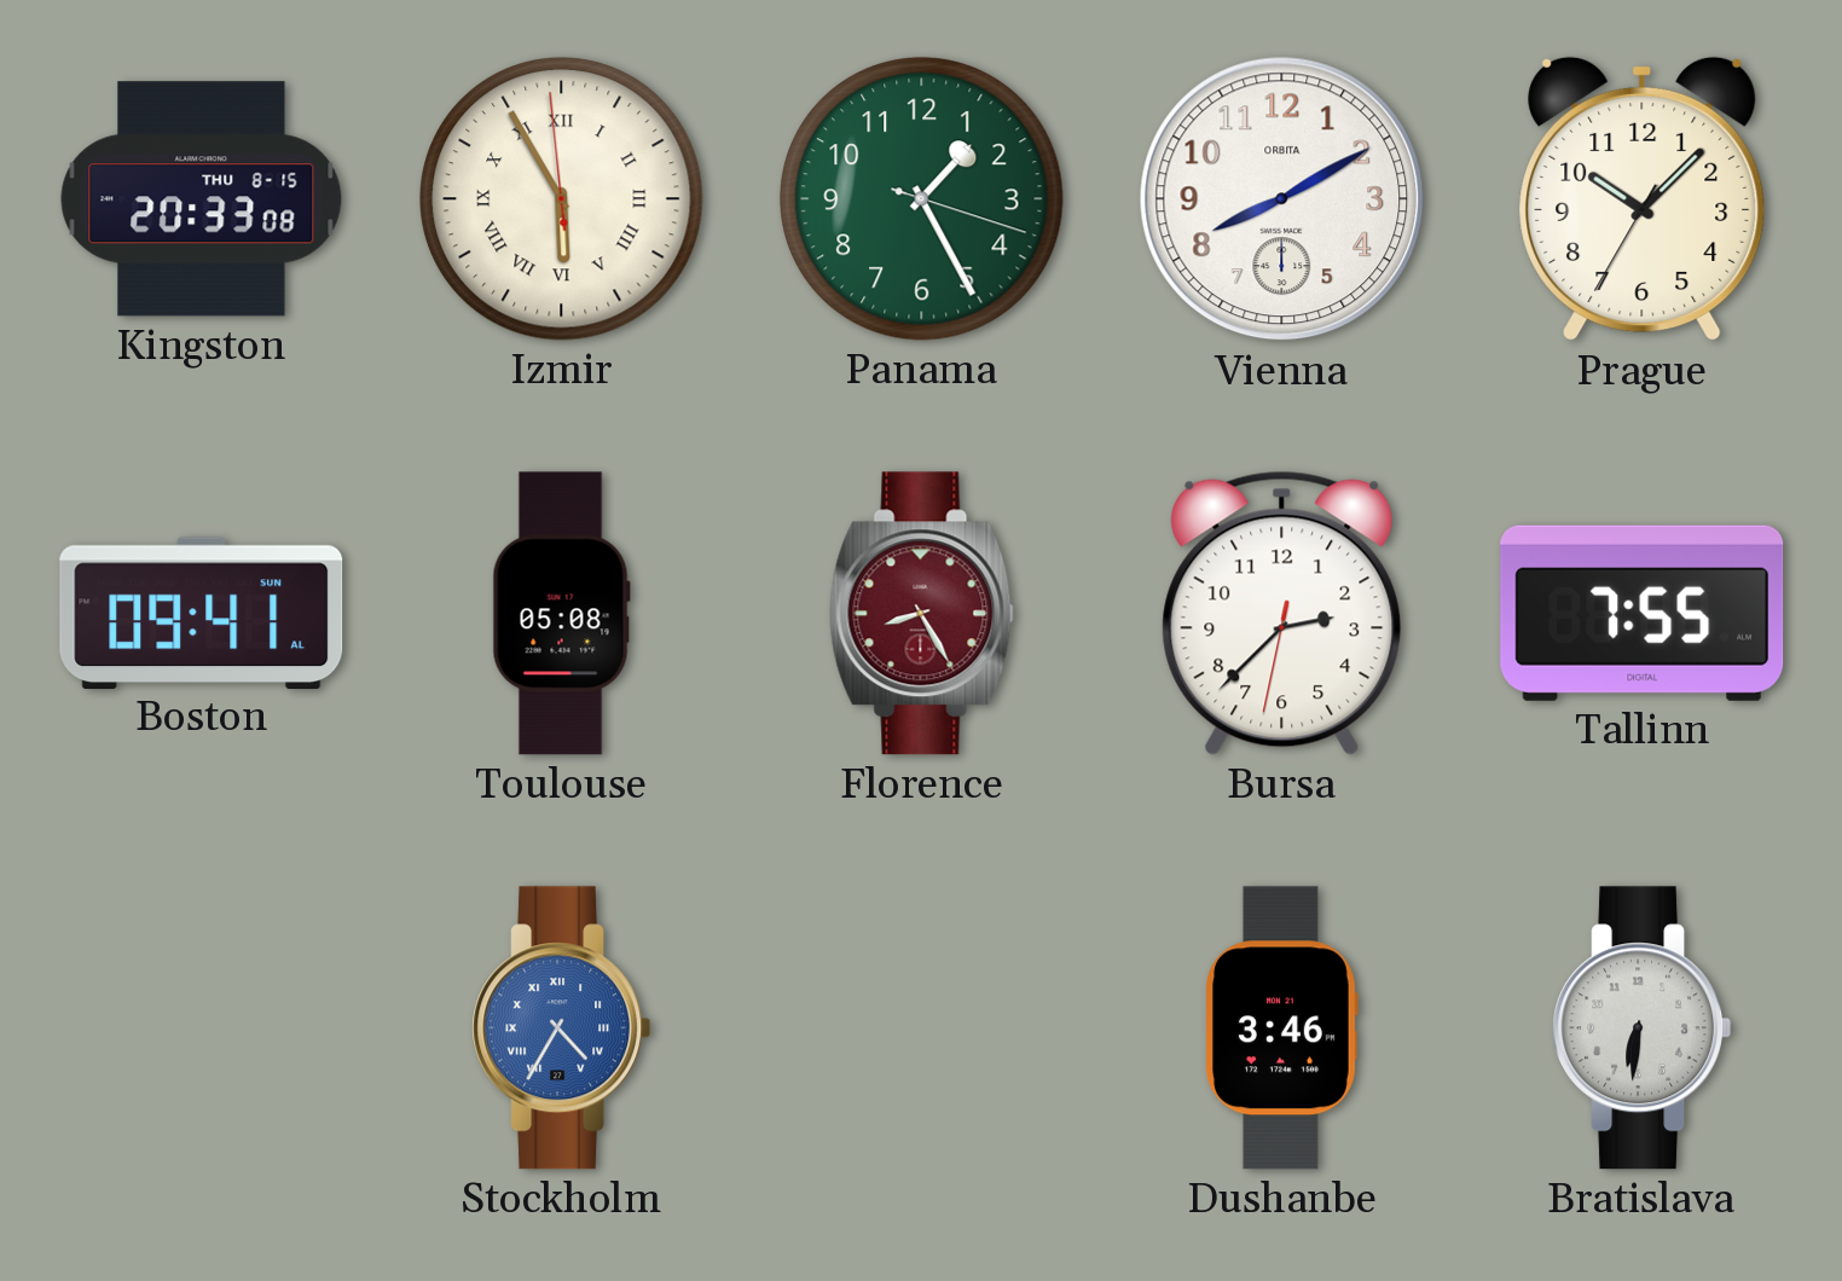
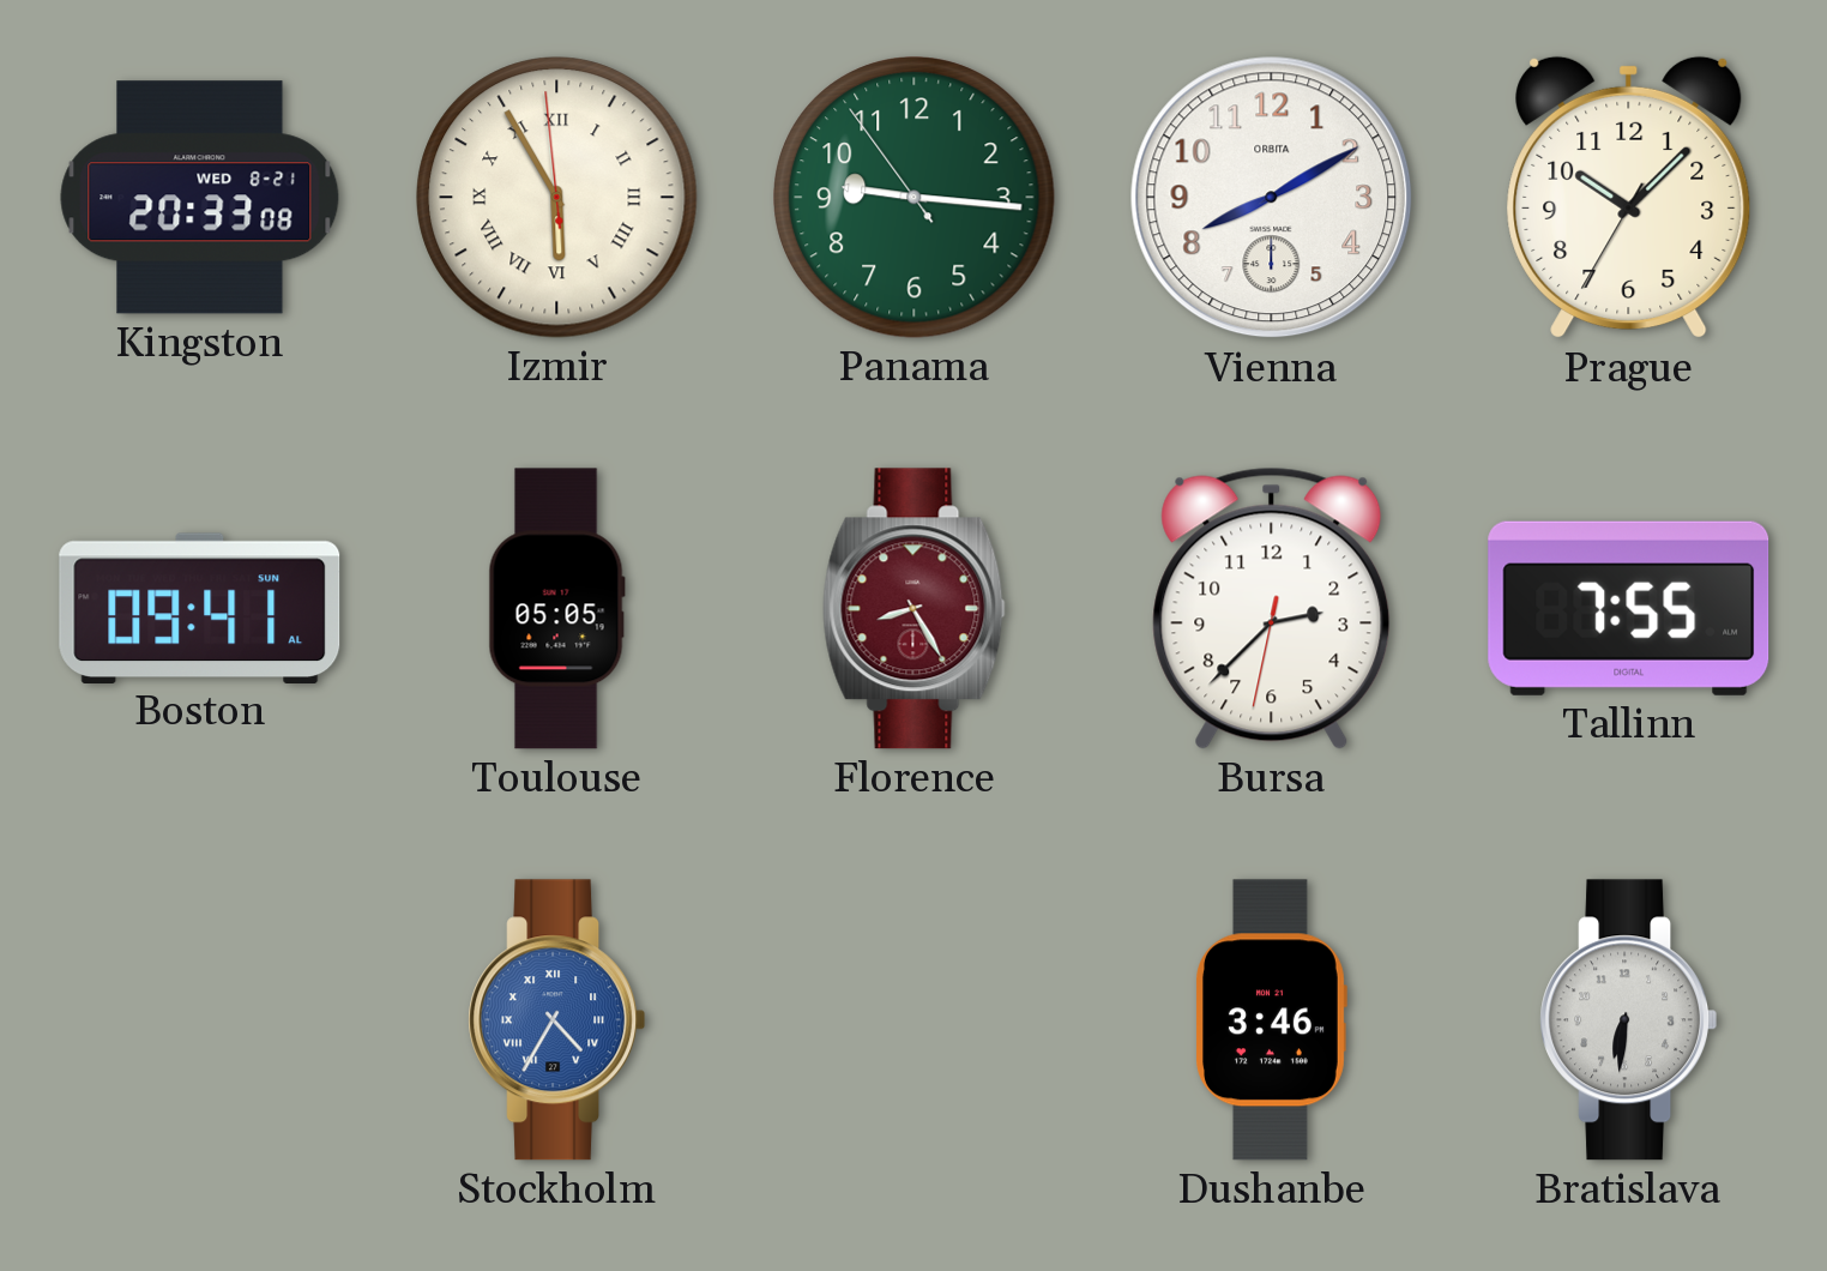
Kingston date: THU 8-15 -> WED 8-21 (200, 198)
Panama: 1:25 -> 9:15 (915, 198)
Toulouse: 05:08 -> 05:05 (556, 609)
